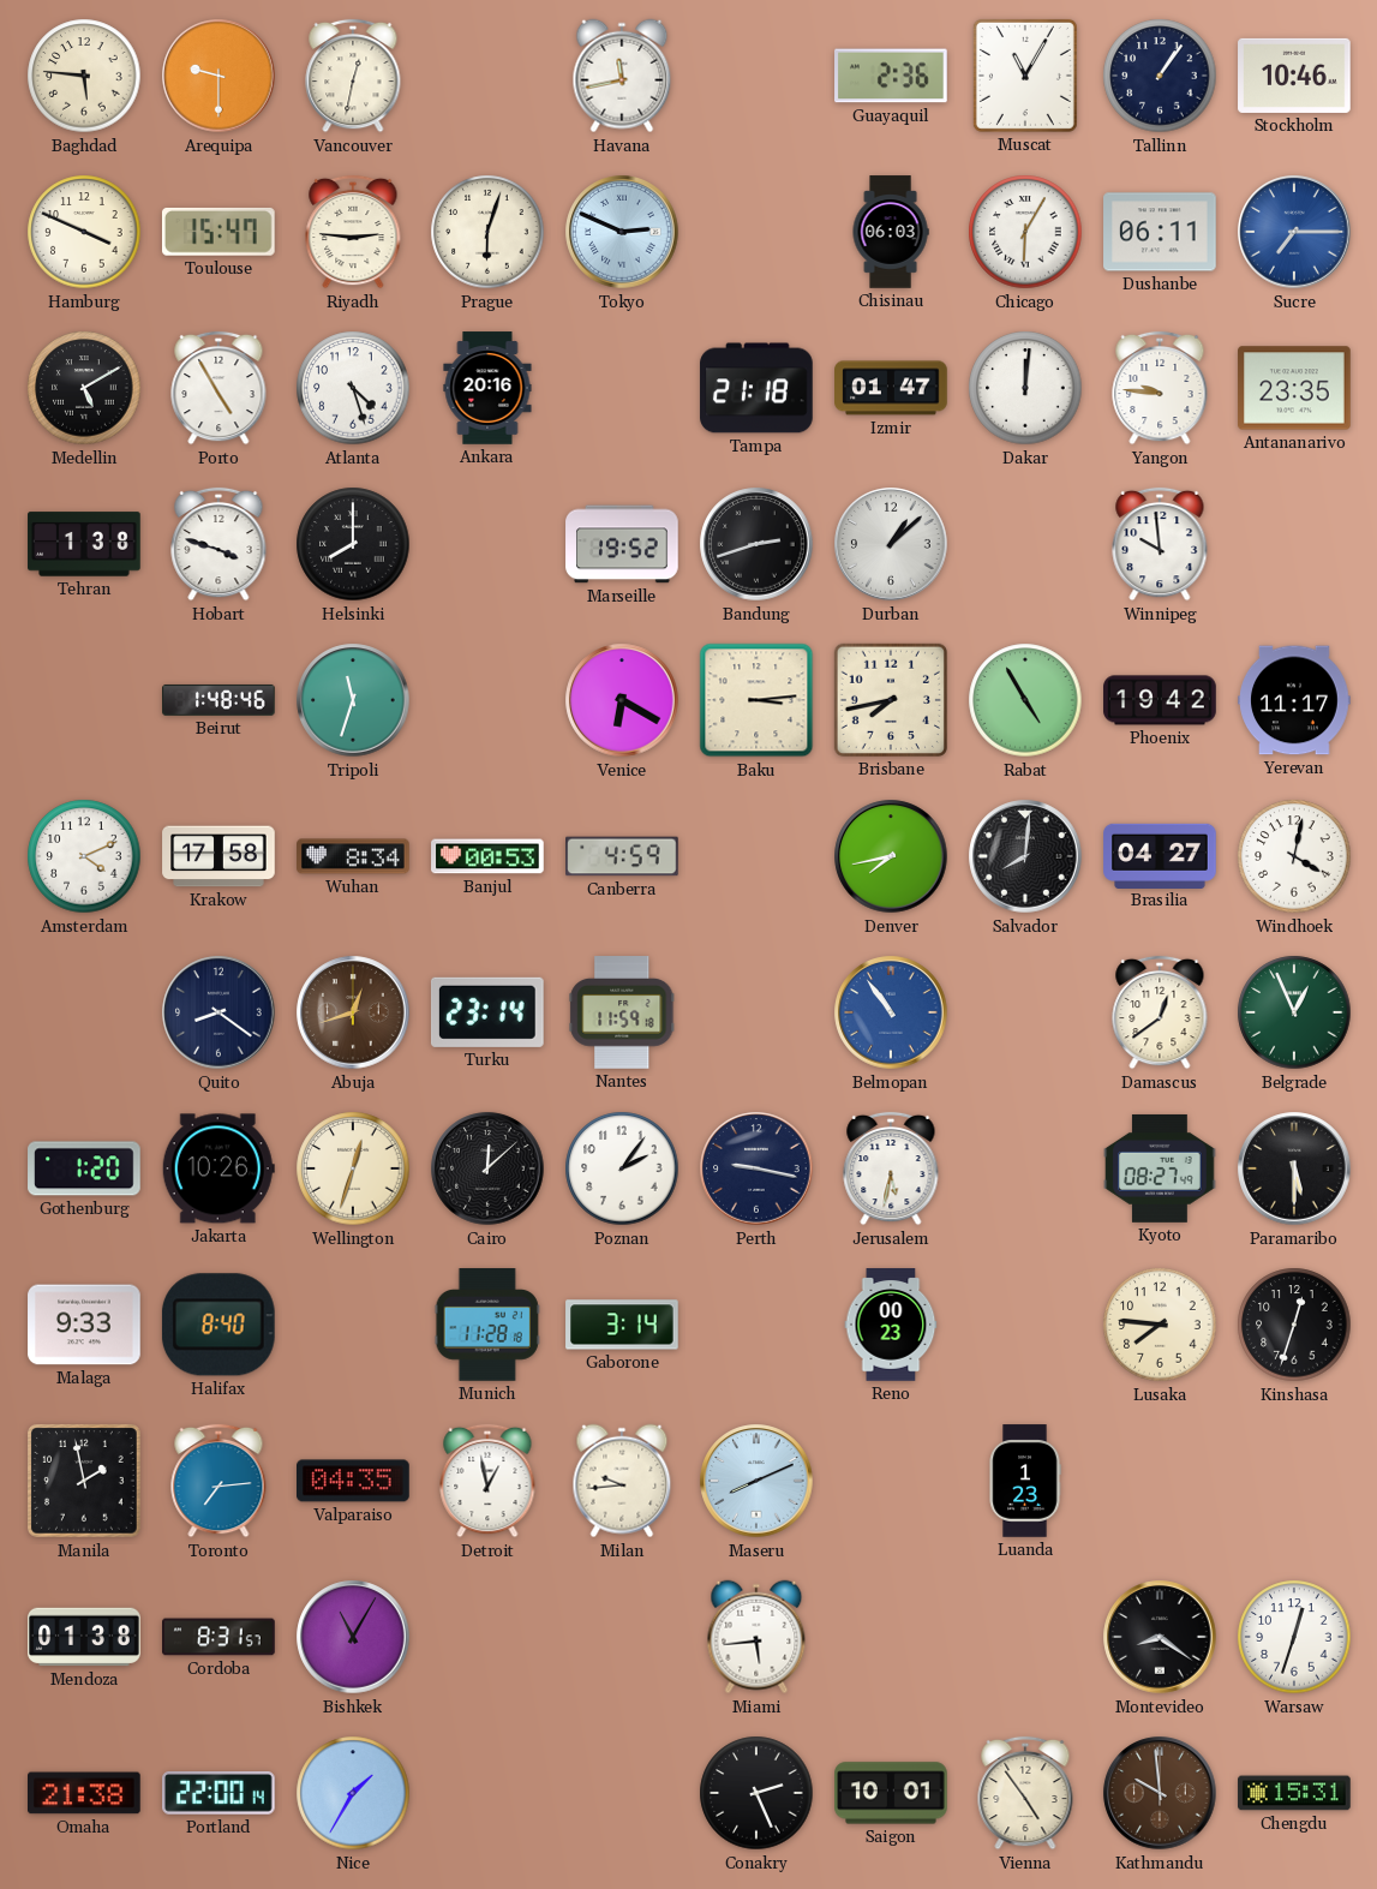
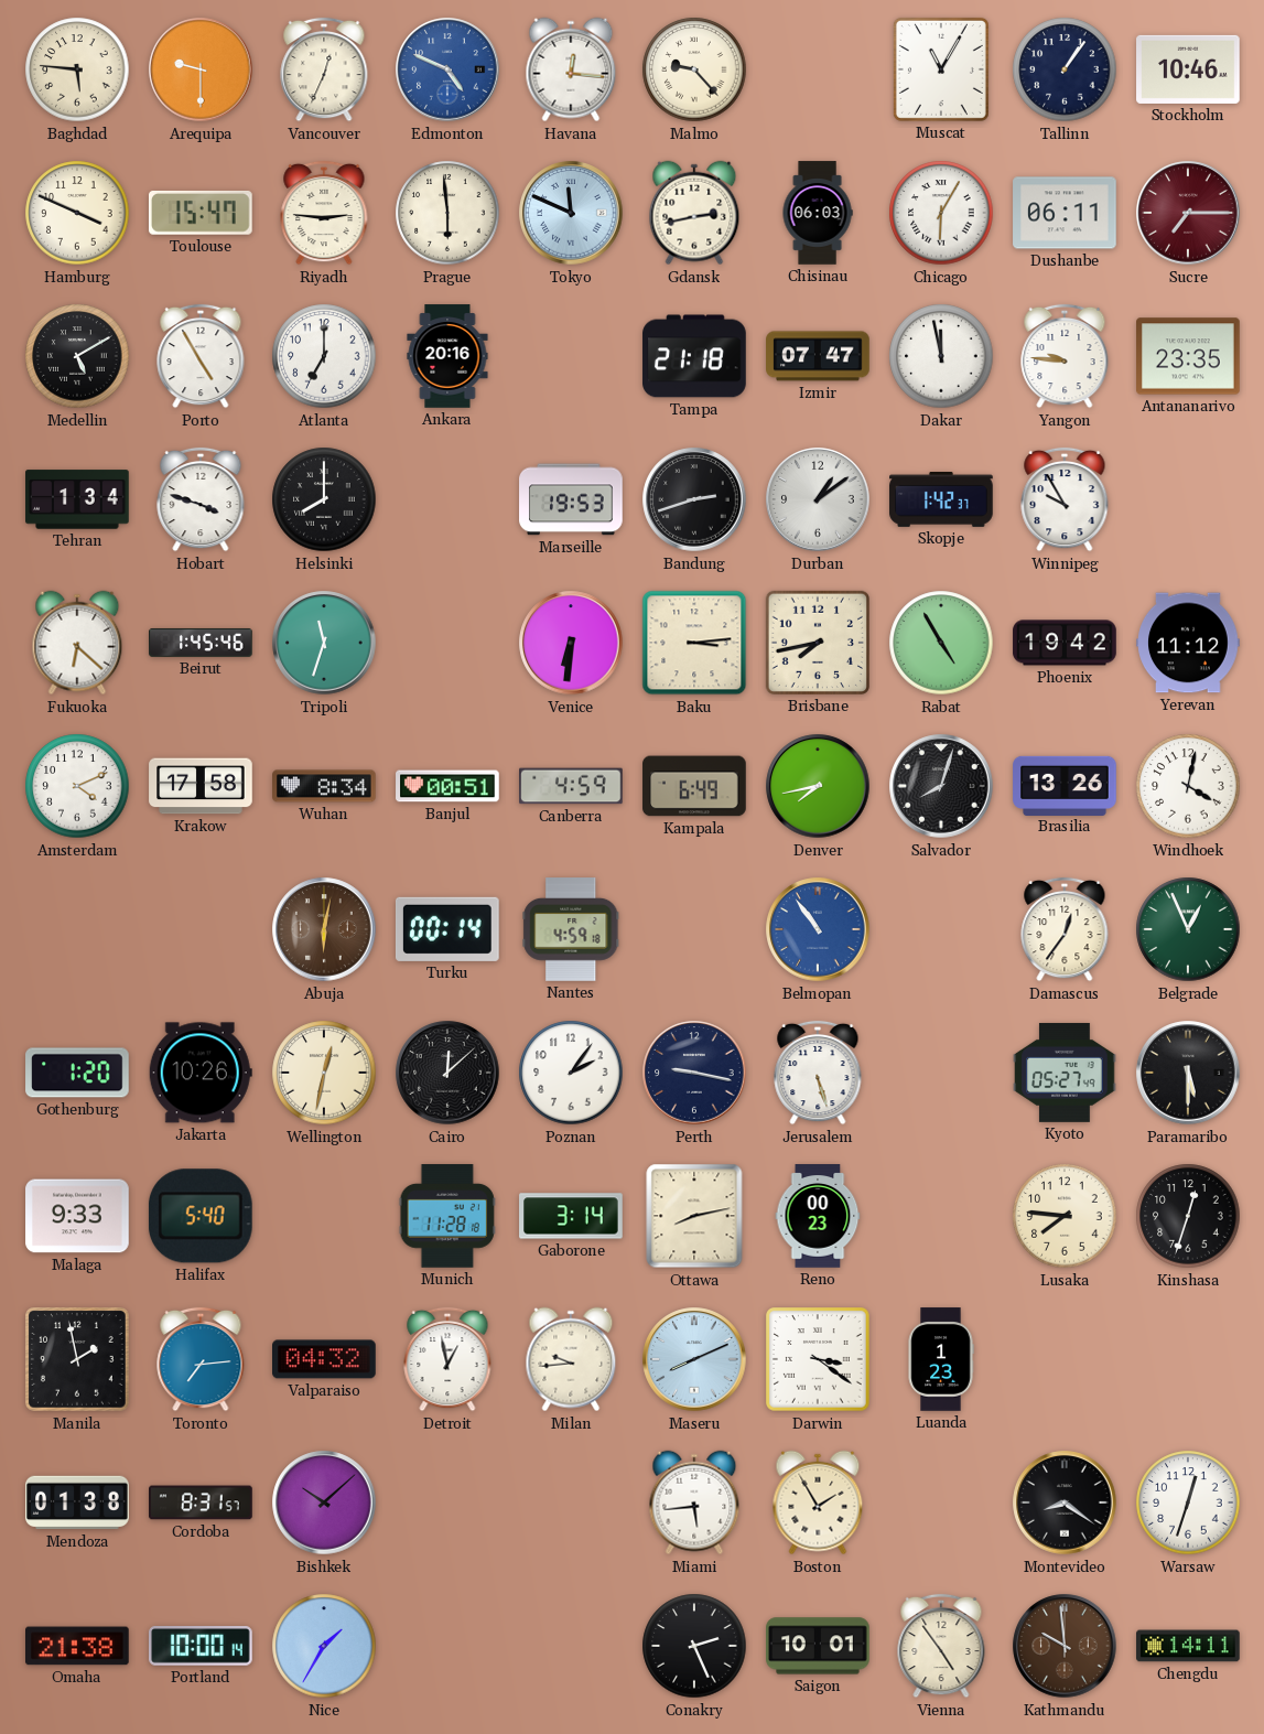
Vancouver: 12:32 -> 12:34 (324, 69)
Edmonton: none -> 4:49 (447, 69)
Havana: 11:43 -> 12:16 (571, 69)
Malmo: none -> 9:23 (694, 69)
Guayaquil: 2:36 -> none (891, 76)
Prague: 6:03 -> 5:59 (447, 213)
Tokyo: 2:49 -> 11:49 (571, 213)
Gdansk: none -> 2:43 (694, 213)
Sucre dial: blue -> burgundy (1188, 213)
Atlanta: 4:27 -> 7:00 (324, 356)
Izmir: 01:47 -> 07:47 (818, 356)
Dakar: 12:01 -> 11:58 (941, 356)
Tehran: 1:38 -> 1:34 (77, 499)
Marseille: 19:52 -> 19:53 (571, 499)
Durban: 1:08 -> 1:09 (818, 499)
Skopje: none -> 1:42 (941, 499)
Winnipeg: 9:59 -> 9:55 (1065, 499)
Fukuoka: none -> 6:22 (77, 643)
Beirut: 1:48 -> 1:45 (201, 643)
Venice: 6:20 -> 6:31 (571, 643)
Yerevan: 11:17 -> 11:12 (1188, 643)
Banjul: 00:53 -> 00:51 (447, 786)
Kampala: none -> 6:49 (694, 786)
Salvador: 8:01 -> 8:03 (941, 786)
Brasilia: 04:27 -> 13:26 (1065, 785)
Quito: 8:21 -> none (218, 1012)
Abuja: 12:42 -> 6:02 (324, 929)
Turku: 23:14 -> 00:14 (447, 929)
Nantes: 11:59 -> 4:59 (571, 929)
Damascus: 12:39 -> 12:36 (1065, 929)
Wellington: 12:33 -> 12:32 (324, 1073)
Jerusalem: 5:32 -> 5:27 (818, 1073)
Kyoto: 08:27 -> 05:27 (1065, 1073)
Halifax: 8:40 -> 5:40 (201, 1216)
Ottawa: none -> 8:13 (694, 1216)
Valparaiso: 04:35 -> 04:32 (324, 1359)
Darwin: none -> 3:21 (818, 1359)
Bishkek: 11:05 -> 10:08 (324, 1503)
Boston: none -> 1:55 (818, 1503)
Portland: 22:00 -> 10:00 (202, 1647)
Chengdu: 15:31 -> 14:11 (1188, 1646)
